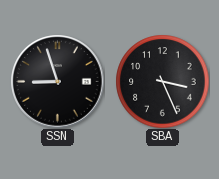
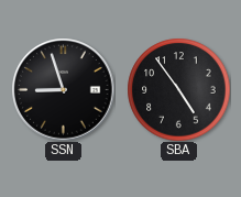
SBA: 3:26 -> 4:54 (178, 89)
